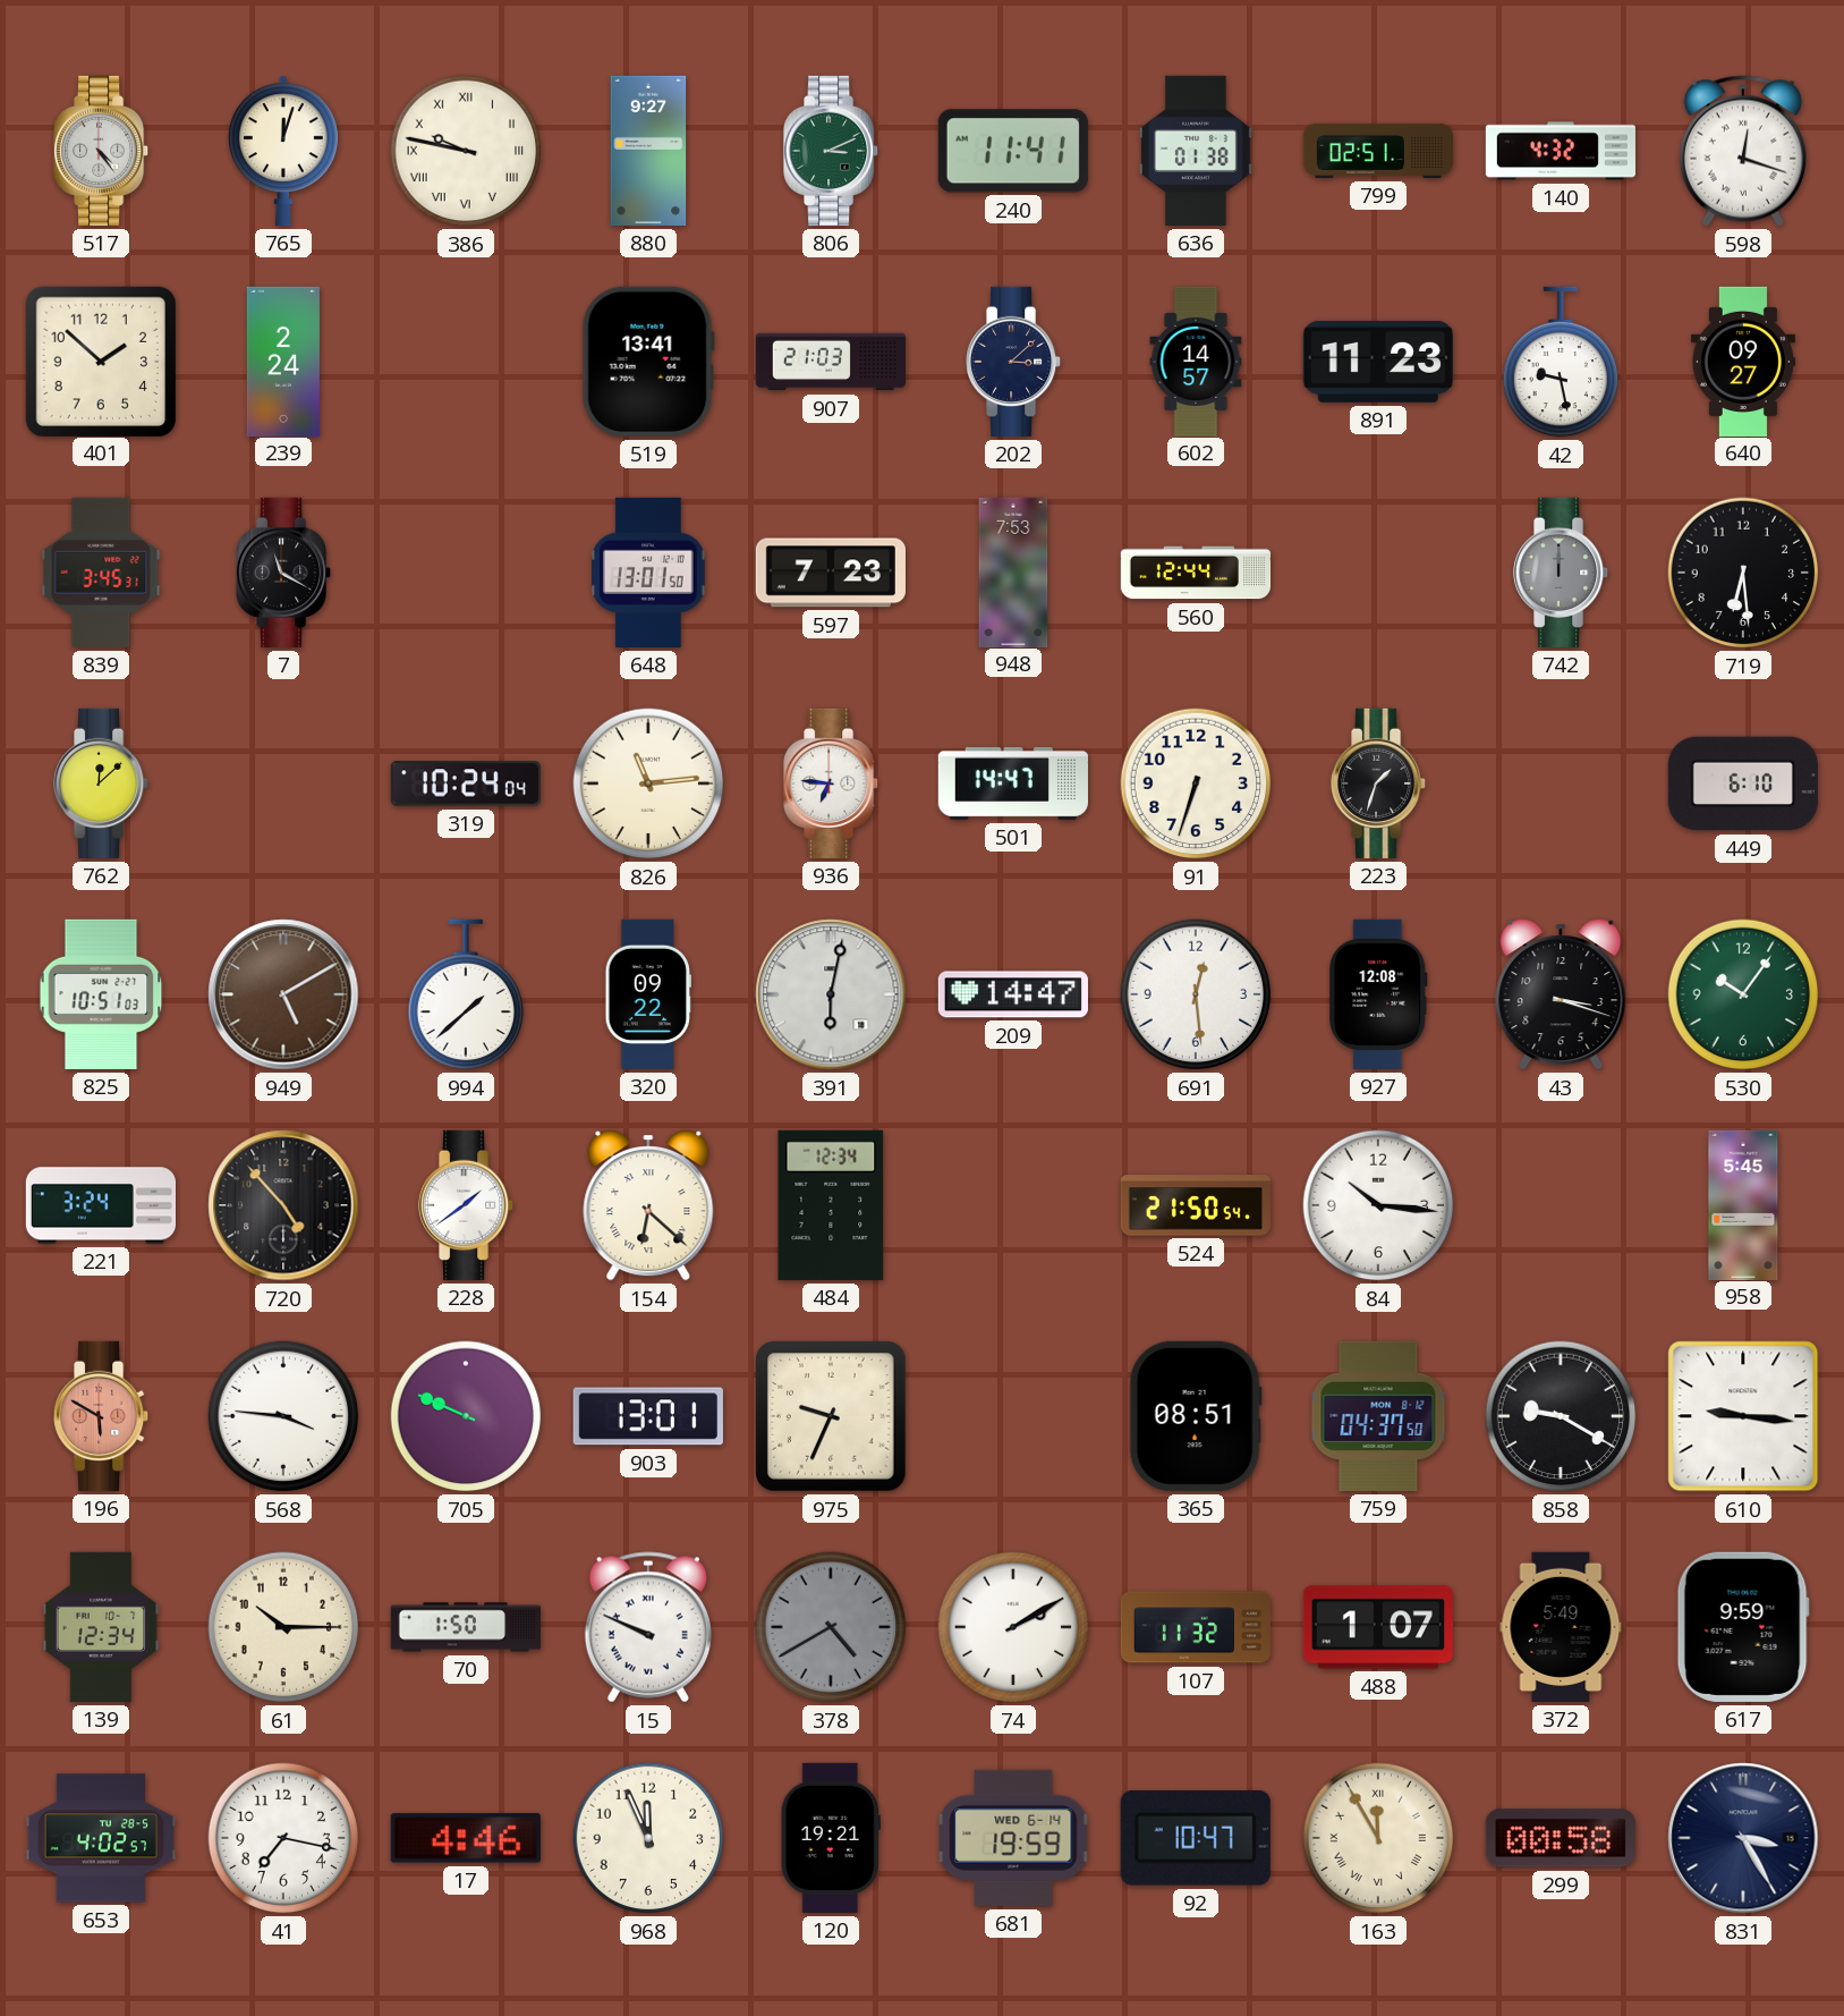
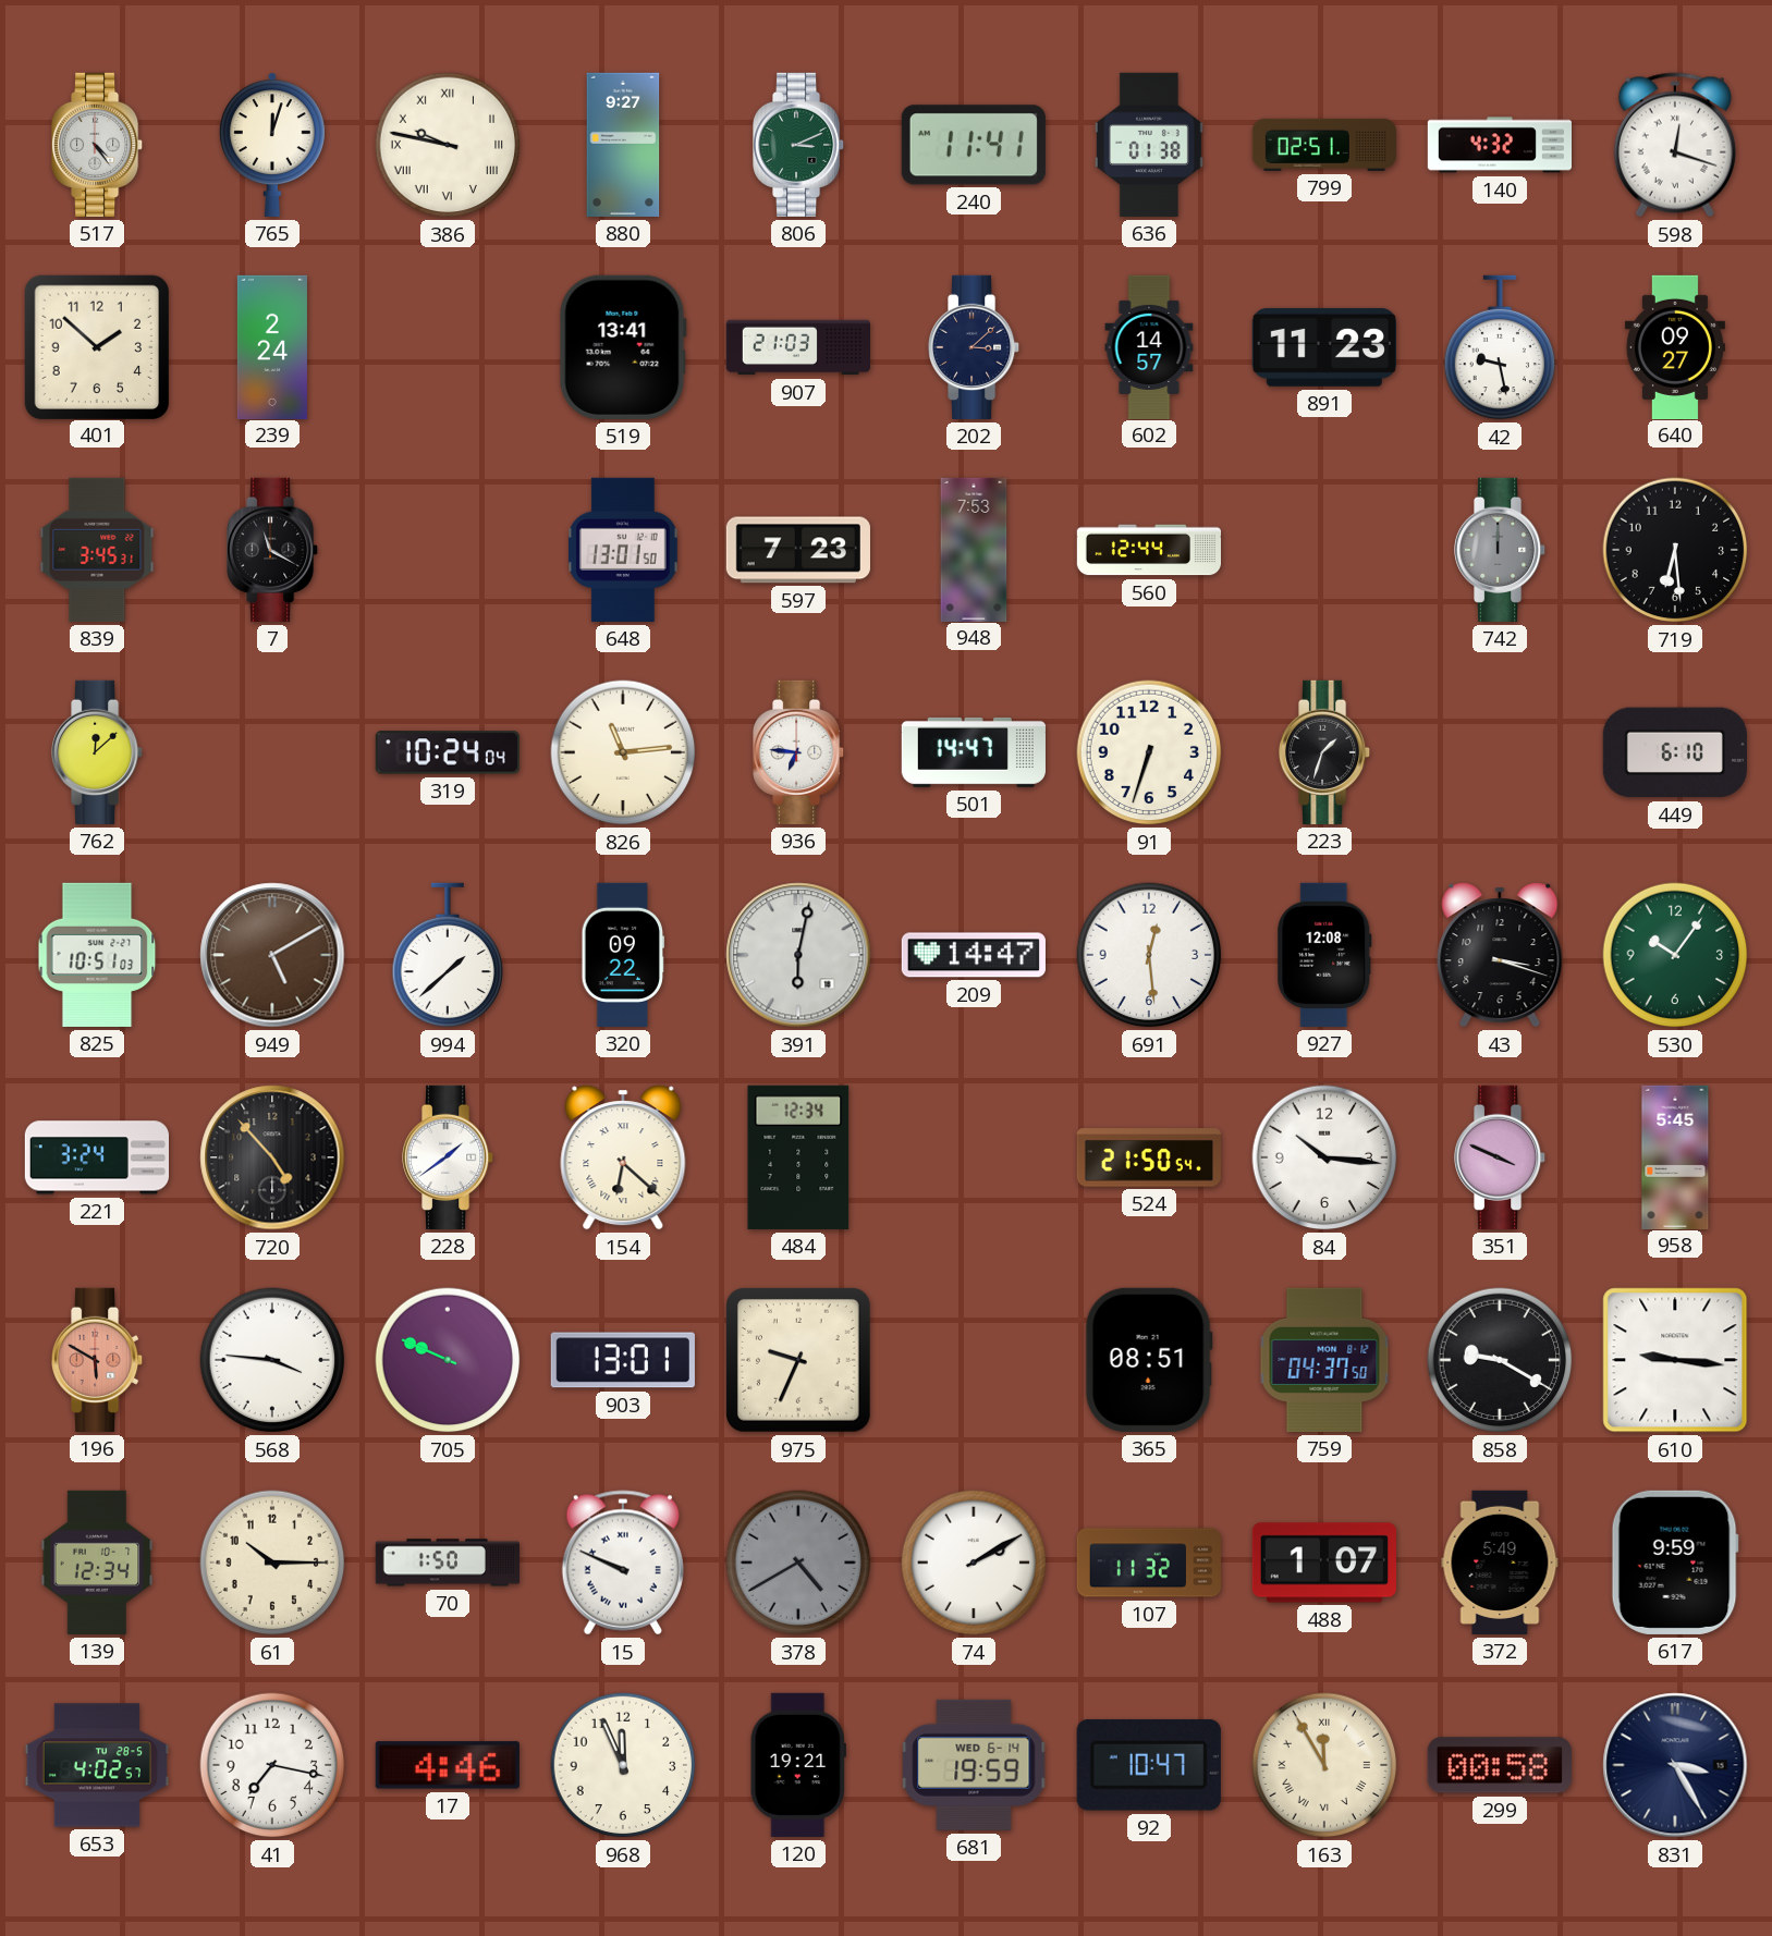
351: none -> 3:49 (1501, 1157)
